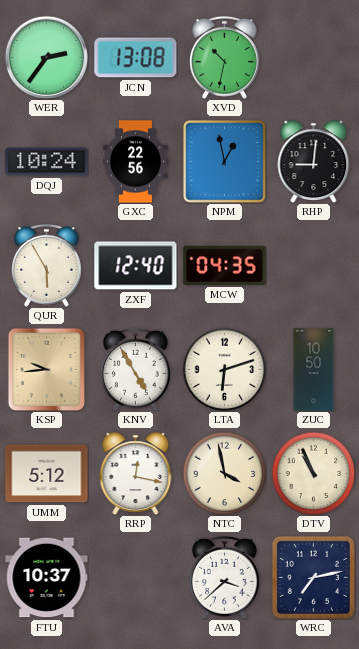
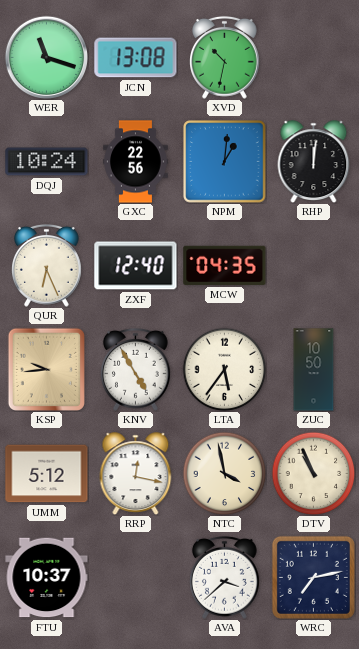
WER: 2:36 -> 11:18 (46, 57)
NPM: 12:58 -> 1:01 (225, 162)
RHP: 9:01 -> 12:01 (314, 161)
QUR: 5:55 -> 6:26 (47, 265)
LTA: 6:12 -> 5:36 (224, 369)
